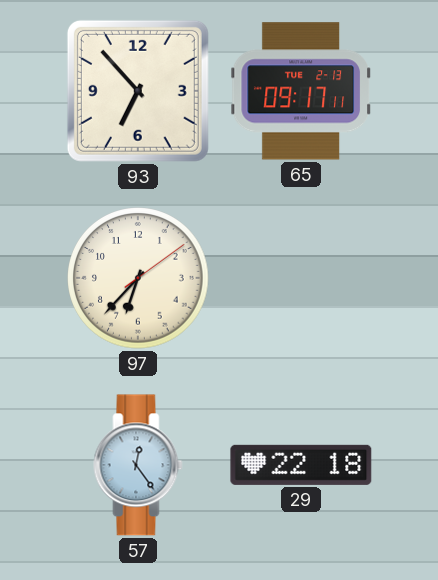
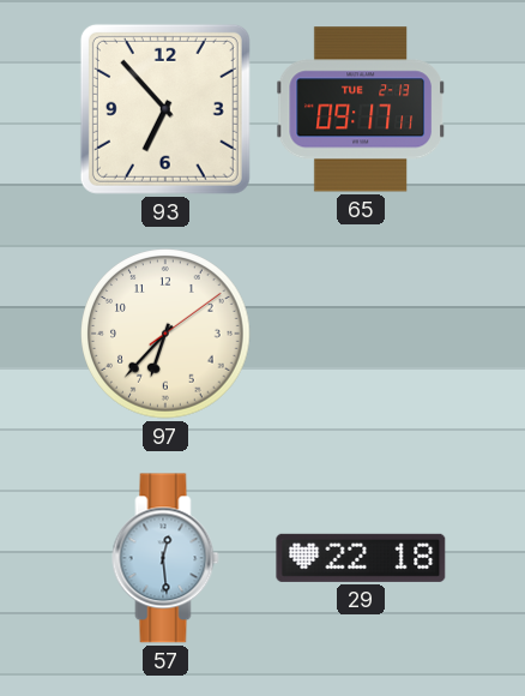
57: 12:24 -> 12:29 (165, 558)
